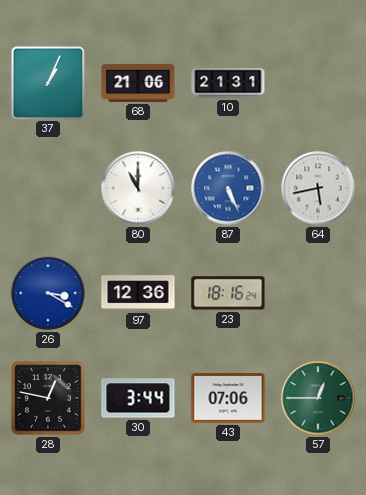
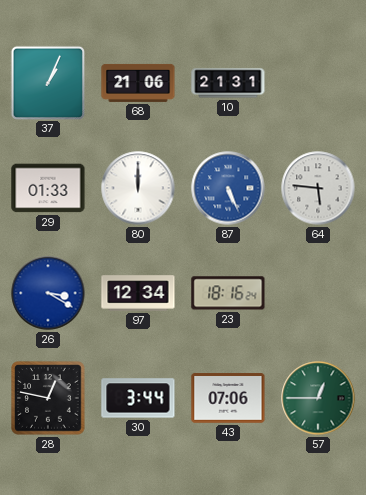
29: none -> 01:33 (48, 188)
80: 11:00 -> 12:00 (138, 188)
64: 5:43 -> 5:46 (318, 188)
97: 12:36 -> 12:34 (138, 293)
